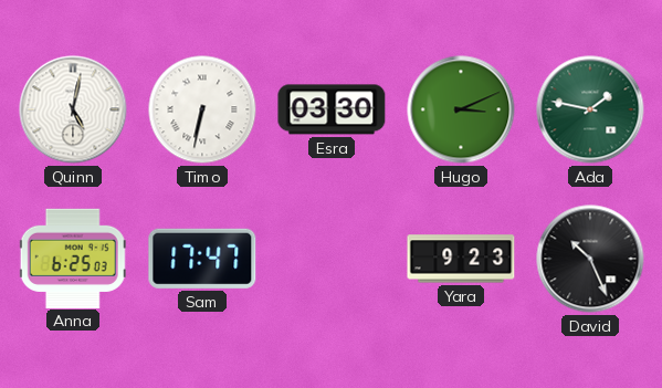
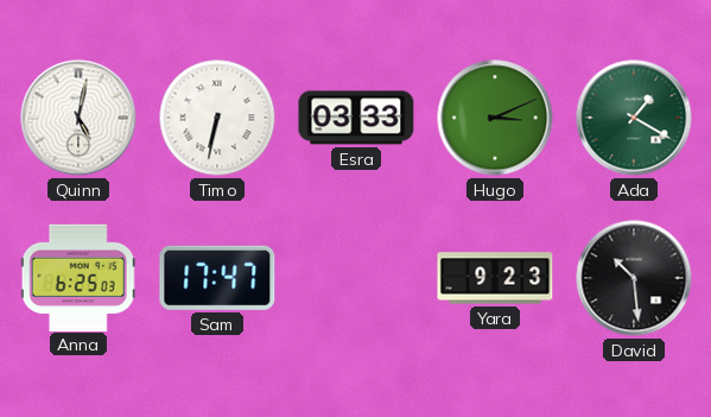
Esra: 03:30 -> 03:33 (356, 118)
Ada: 1:47 -> 1:20 (634, 118)
David: 10:26 -> 10:29 (634, 278)
